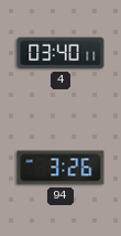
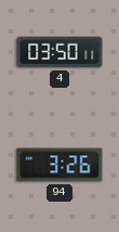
4: 03:40 -> 03:50 (59, 52)
